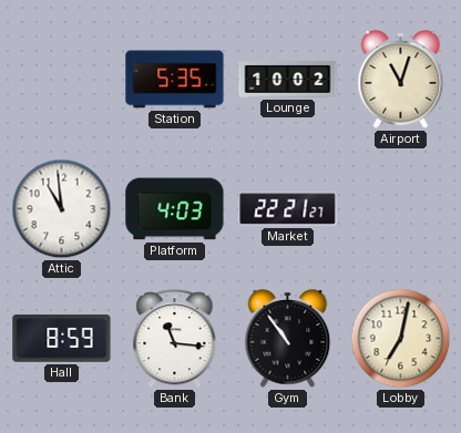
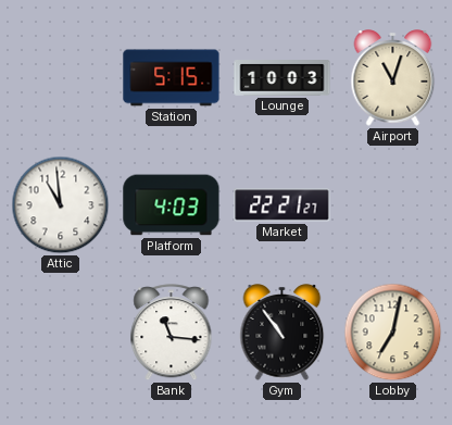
Station: 5:35 -> 5:15 (172, 78)
Lounge: 10:02 -> 10:03 (282, 78)
Hall: 8:59 -> none (62, 339)
